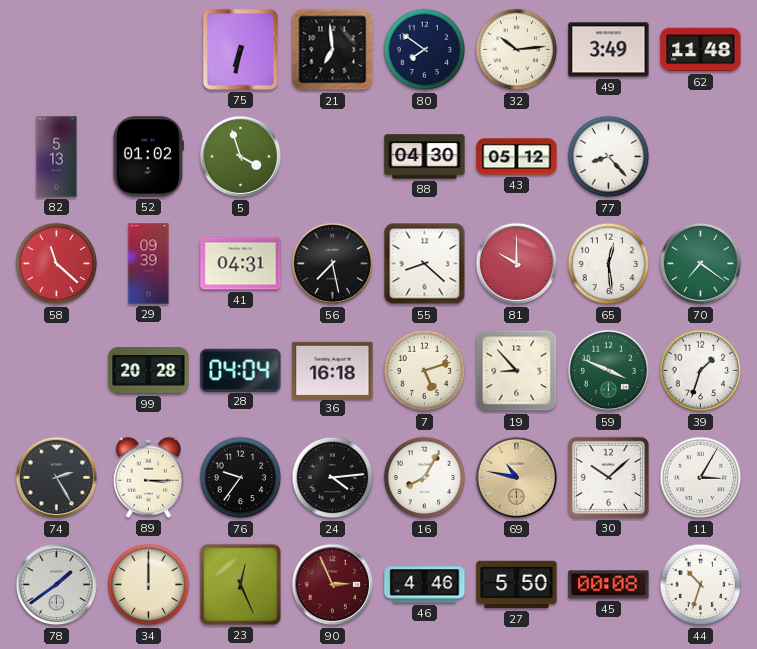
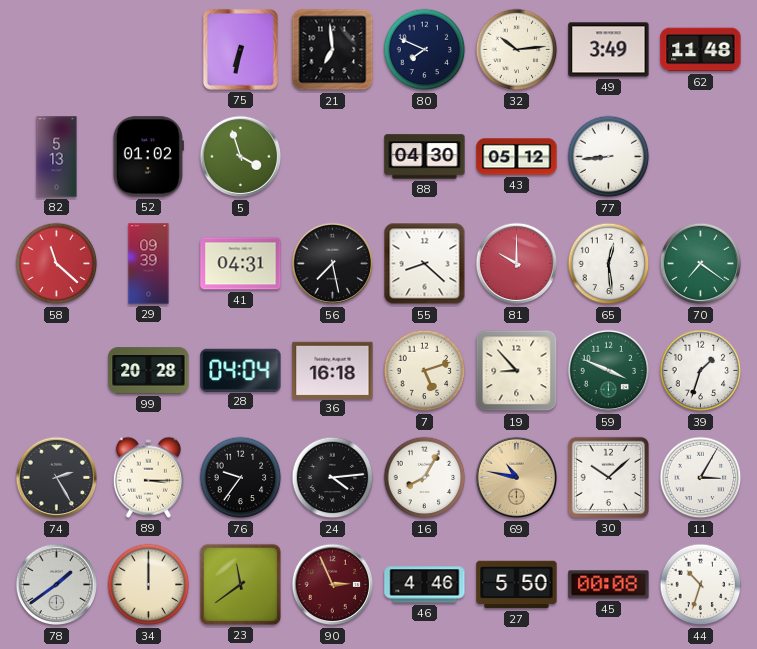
80: 7:51 -> 7:49 (425, 50)
77: 8:23 -> 8:44 (609, 157)
23: 12:26 -> 11:39 (240, 584)
